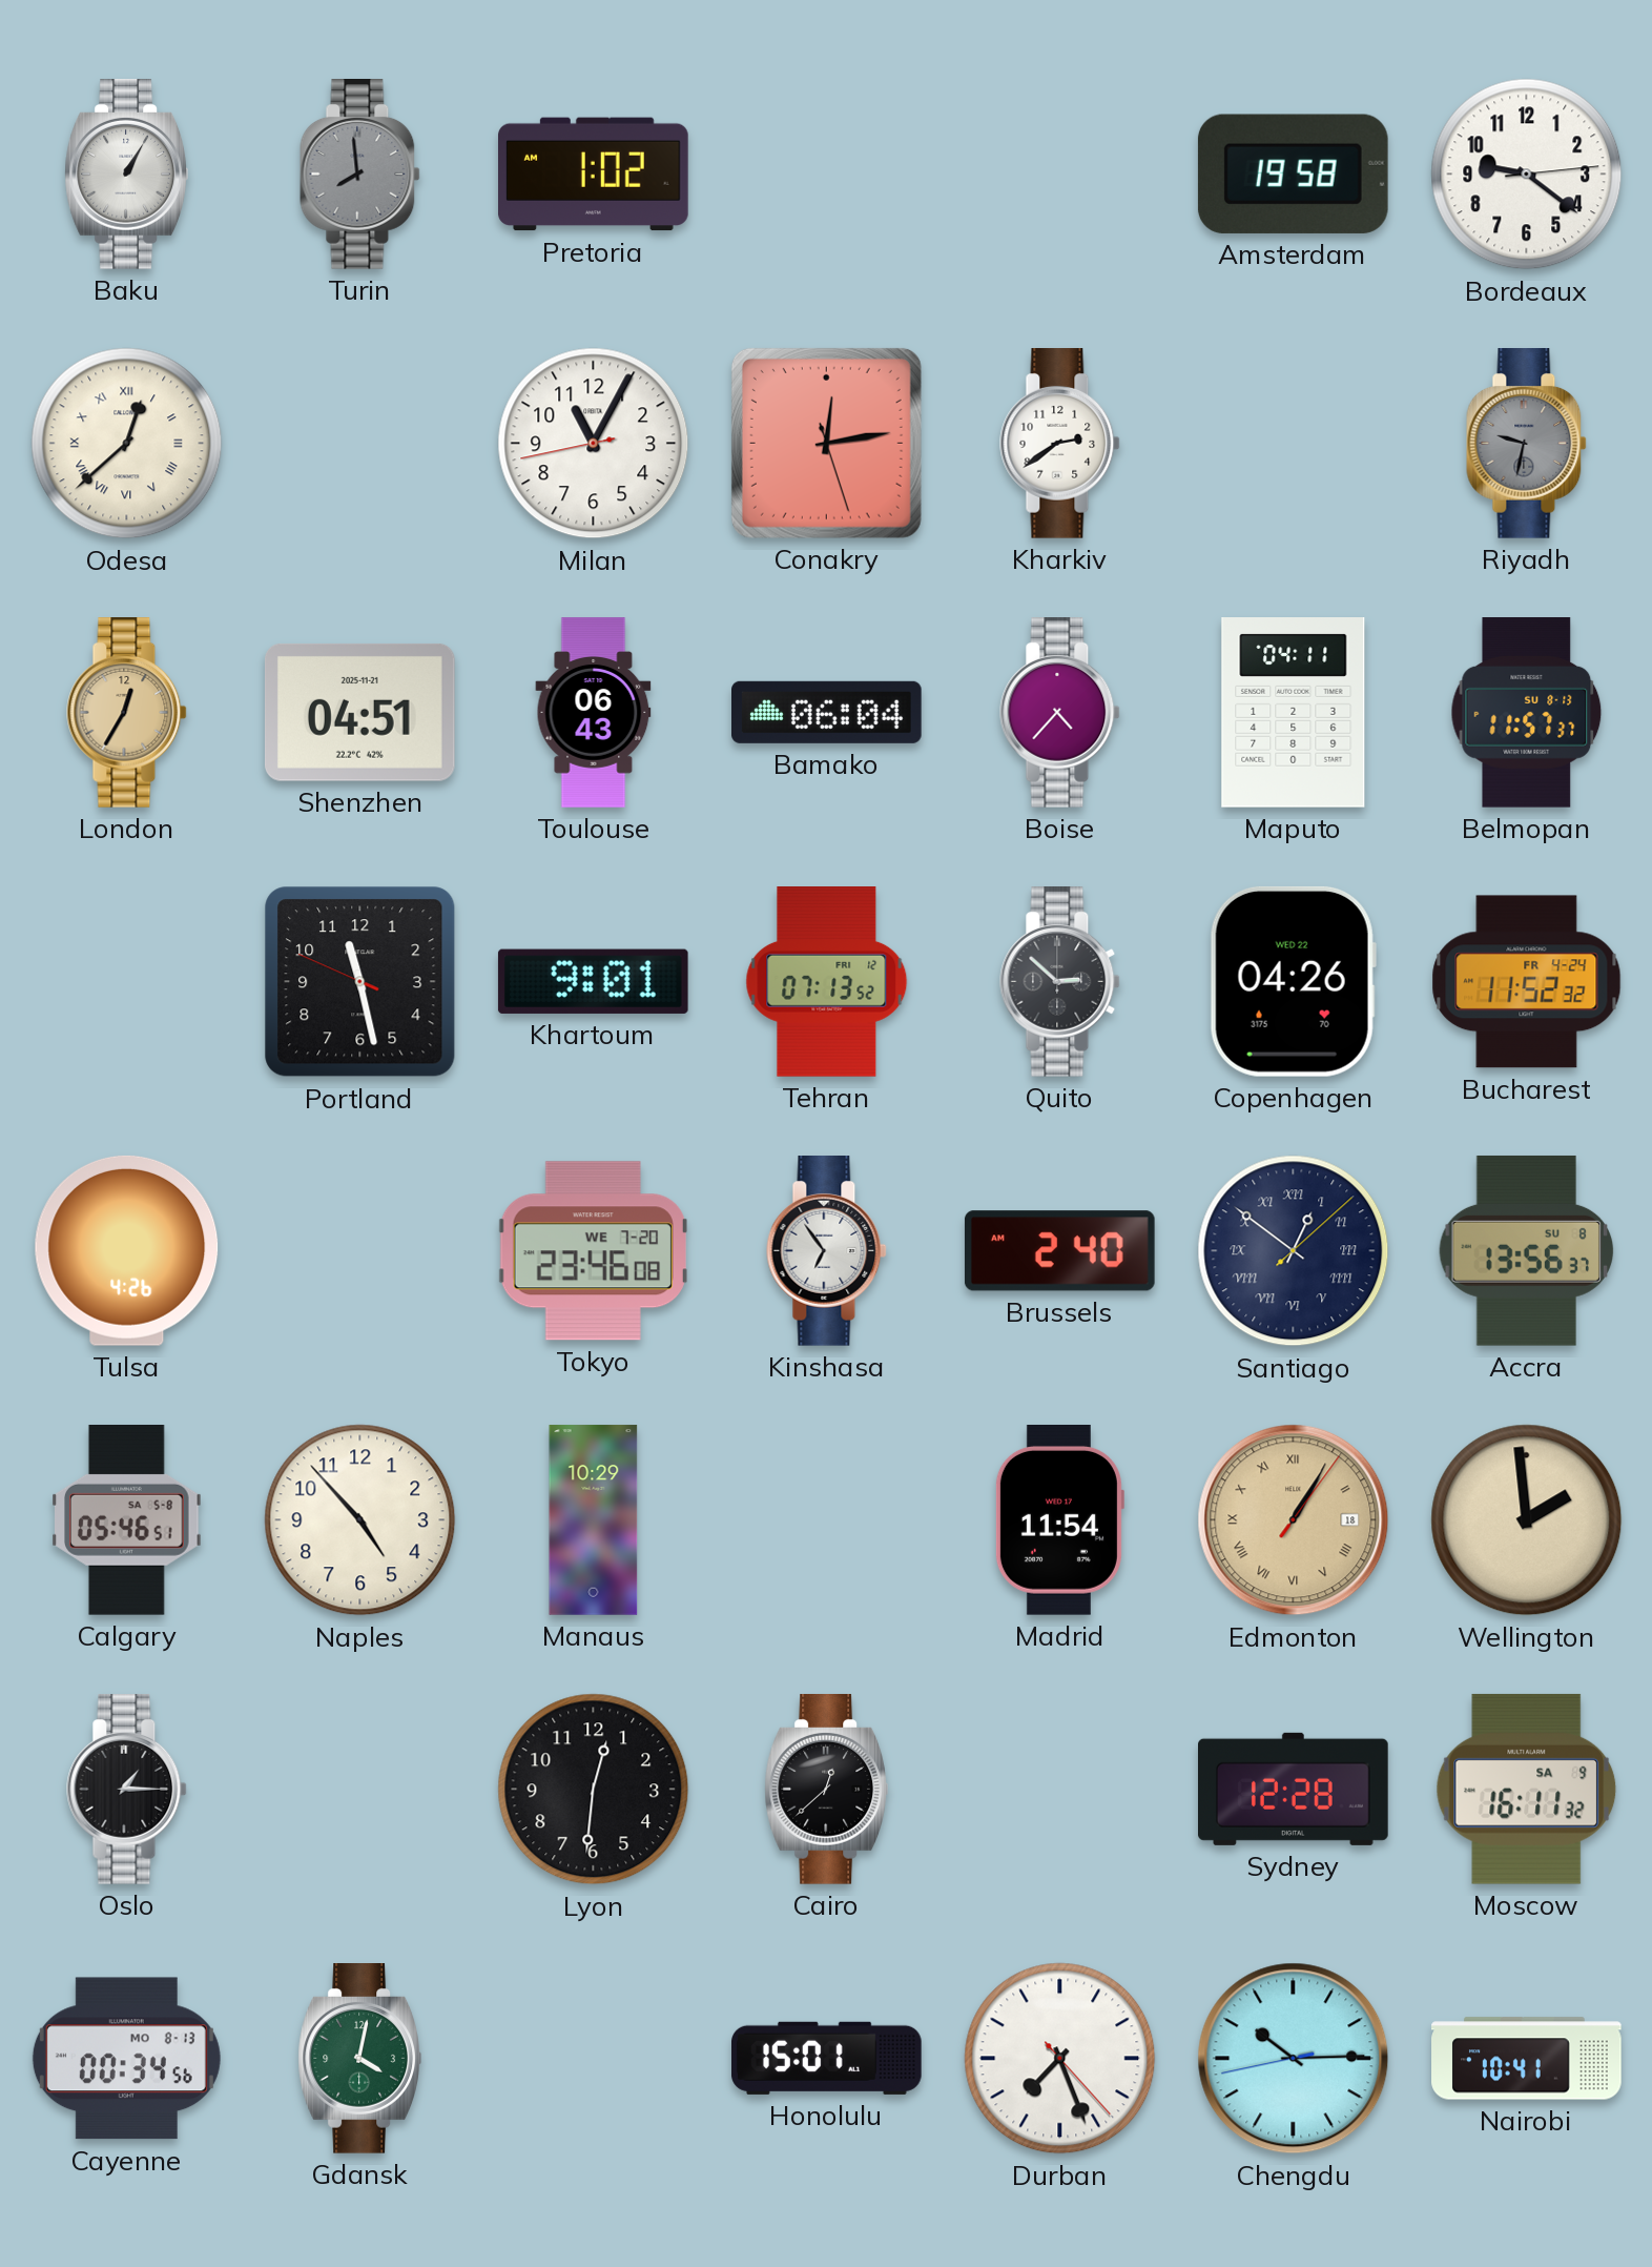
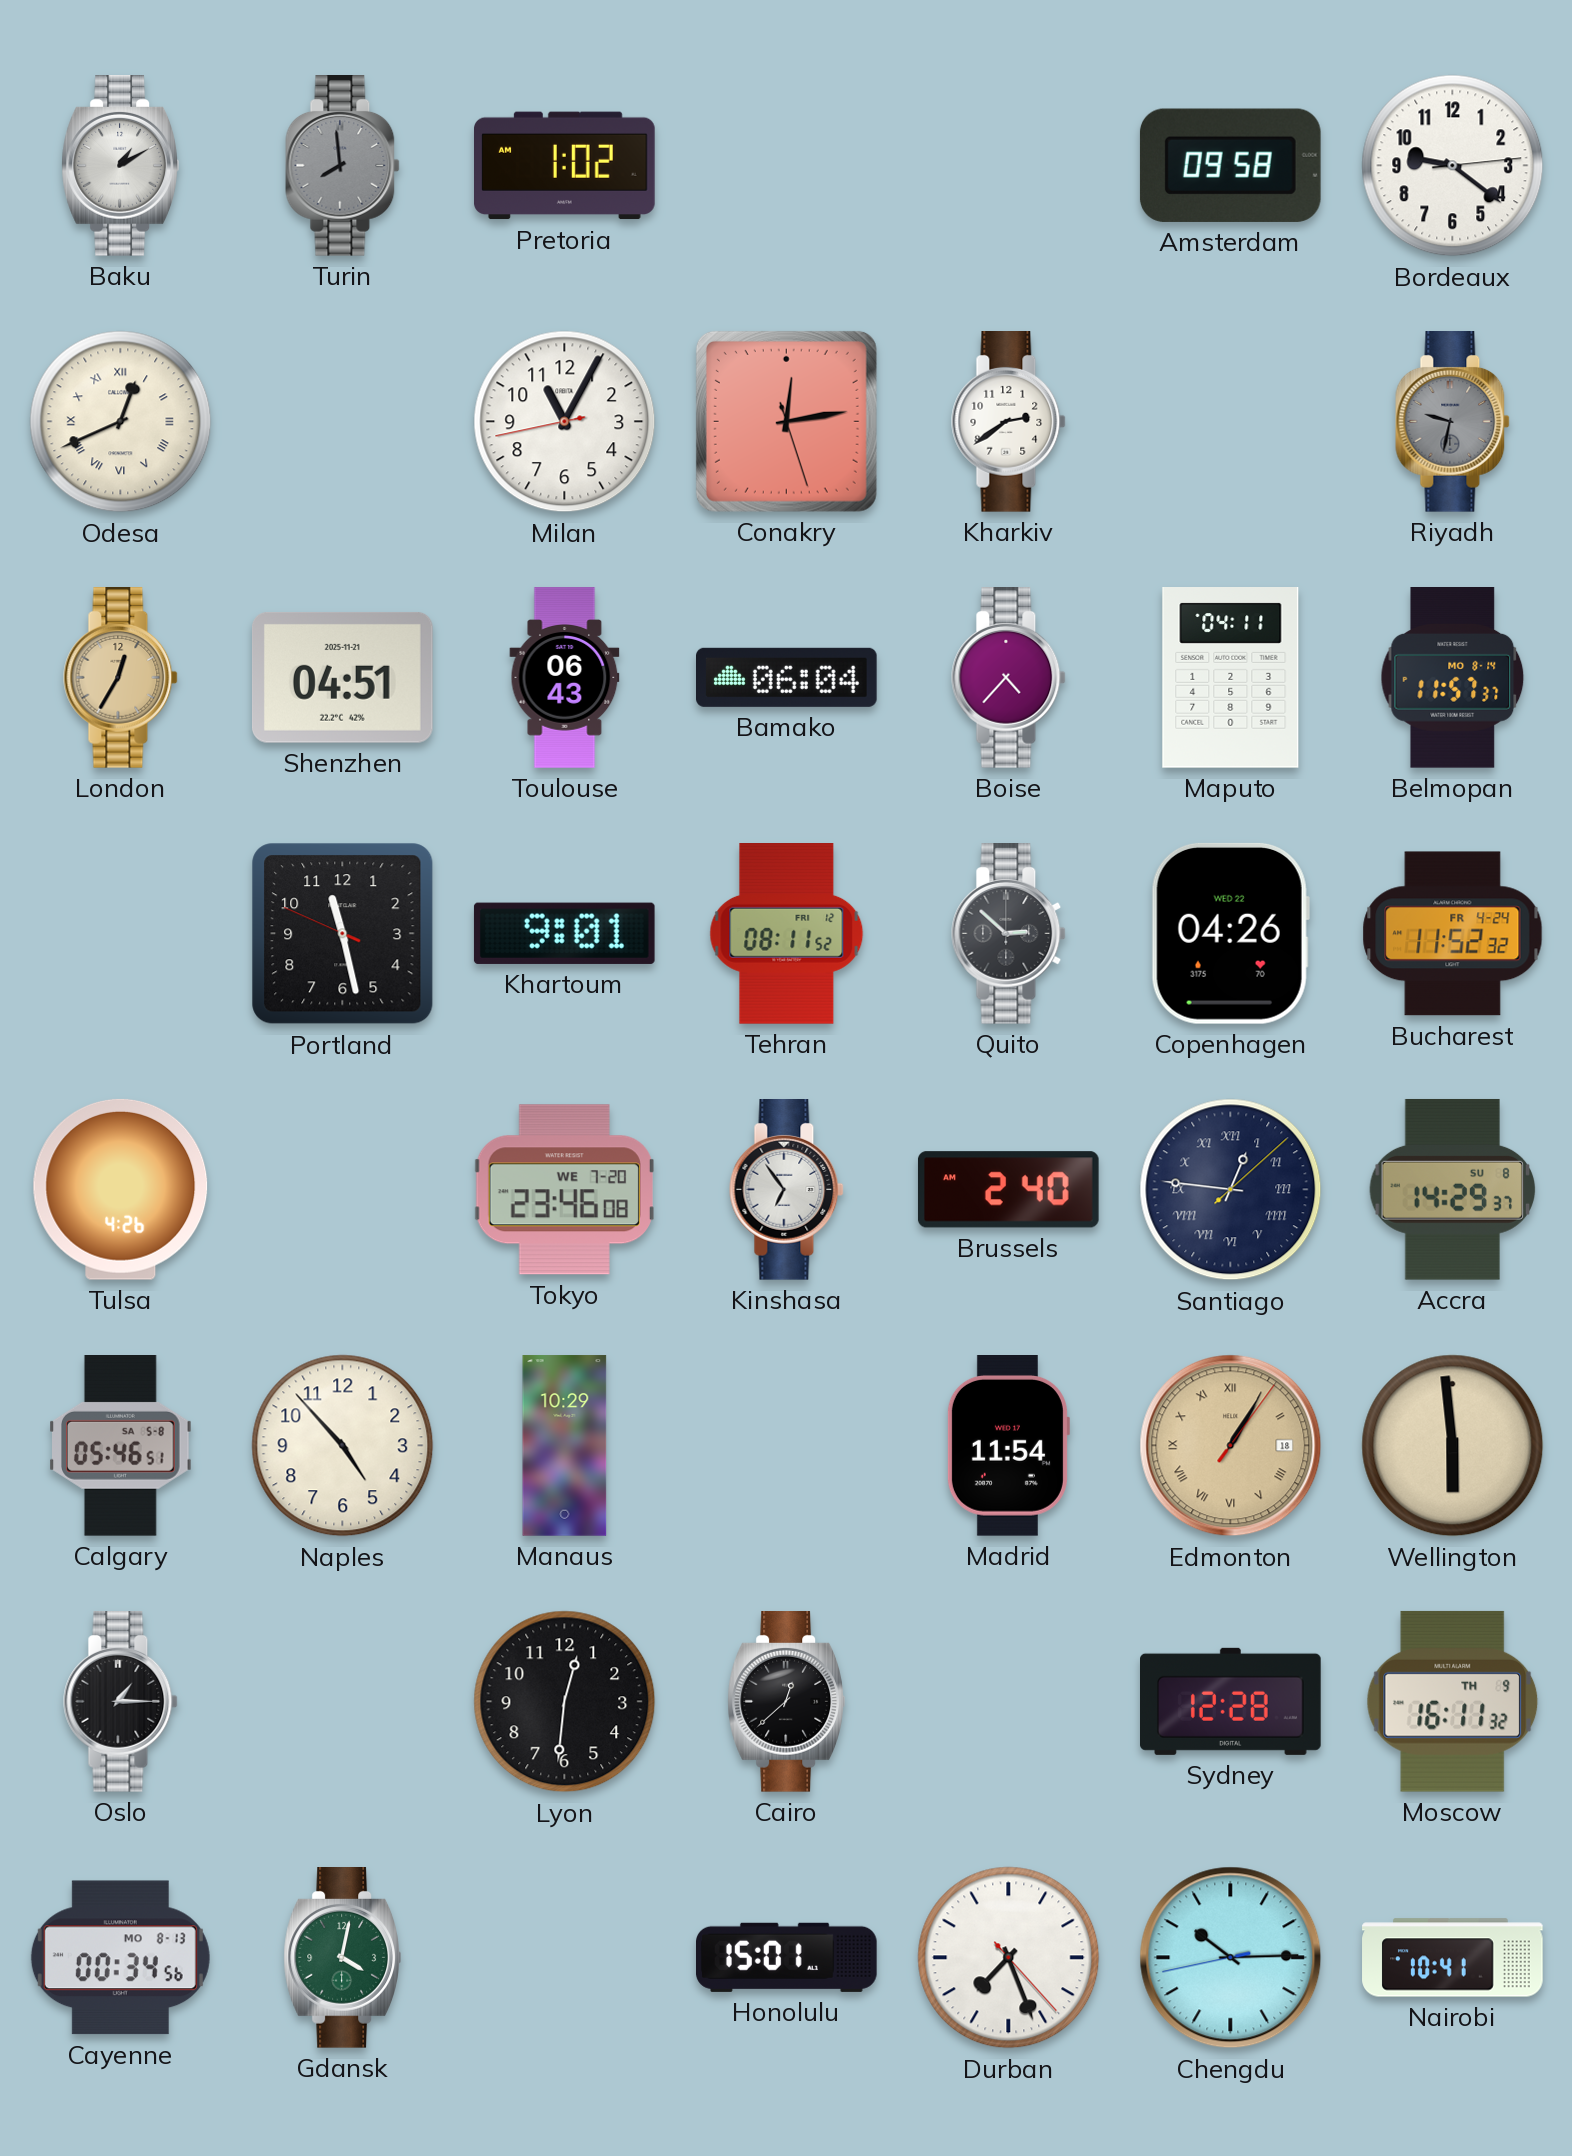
Baku: 1:05 -> 1:10 (120, 166)
Amsterdam: 19:58 -> 09:58 (1230, 165)
Odesa: 12:38 -> 12:41 (121, 422)
Belmopan date: SU 8-13 -> MO 8-14 (1453, 678)
Tehran: 07:13 -> 08:11 (787, 934)
Santiago: 12:51 -> 12:46 (1231, 1190)
Accra: 13:56 -> 14:29 (1453, 1189)
Wellington: 1:59 -> 5:59 (1453, 1446)
Moscow date: SA 9 -> TH 9 (1453, 1701)
